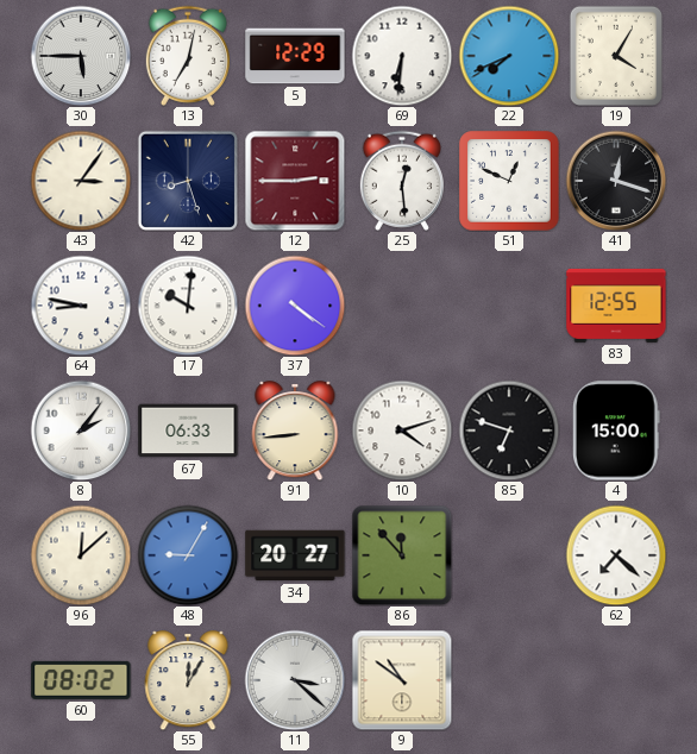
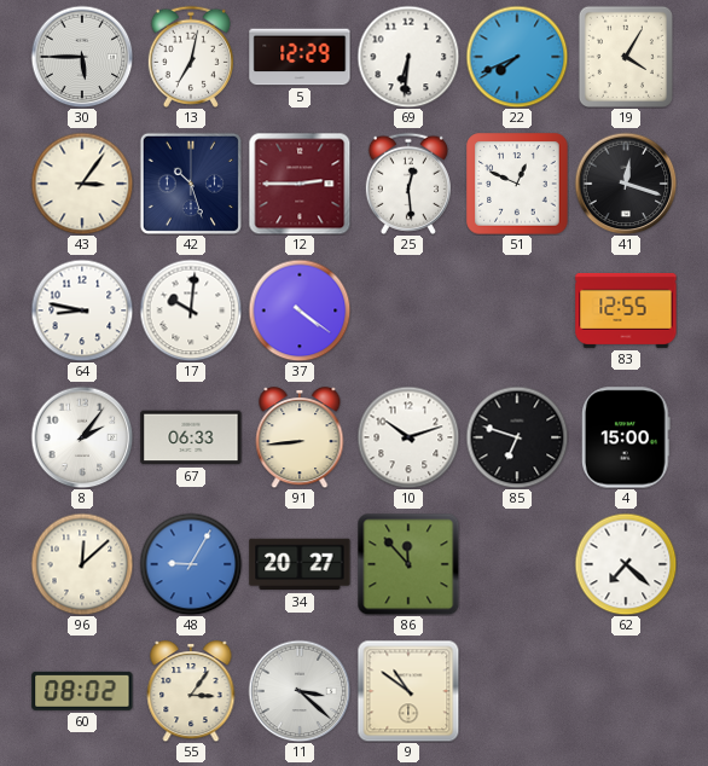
42: 8:27 -> 10:27 (191, 184)
10: 4:12 -> 10:12 (408, 437)
55: 12:05 -> 3:06 (191, 692)
